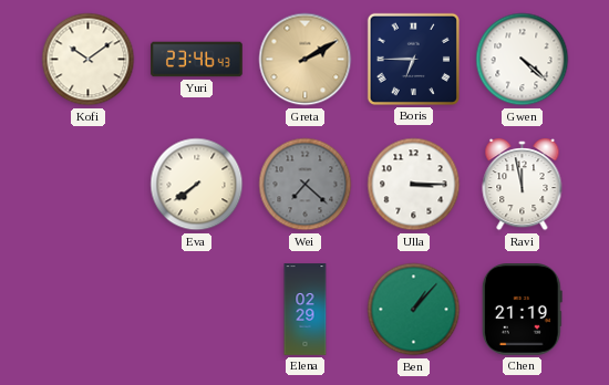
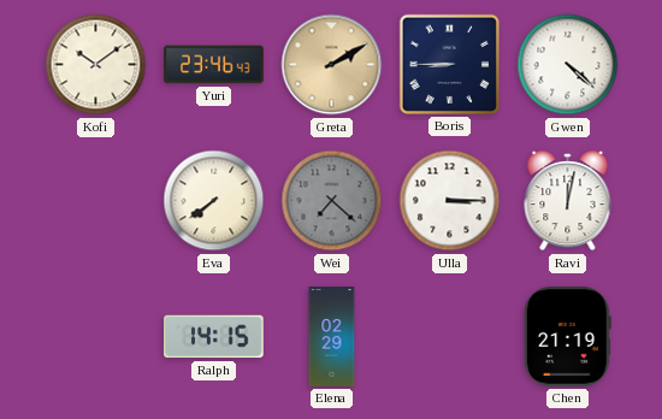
Boris: 6:45 -> 8:45 (449, 64)
Ravi: 11:58 -> 12:02 (568, 202)
Ralph: none -> 14:15 (214, 337)
Ben: 1:07 -> none (414, 310)
